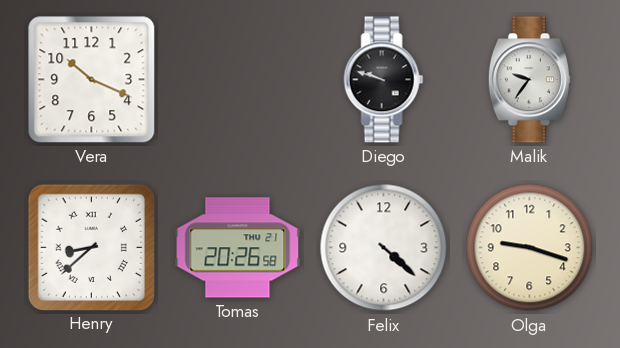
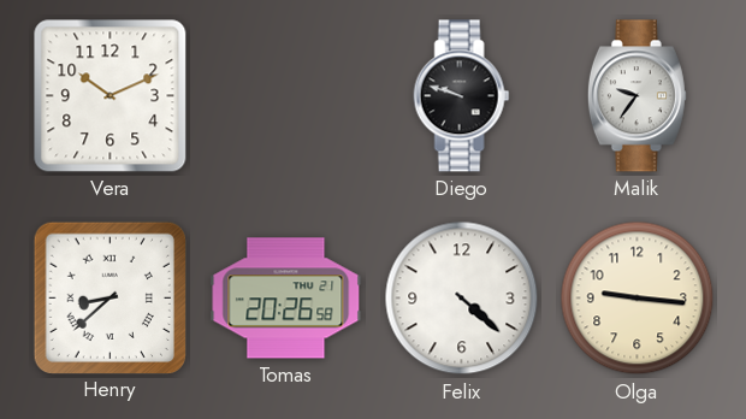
Vera: 10:19 -> 10:11 (111, 96)
Olga: 9:18 -> 9:16 (638, 299)
